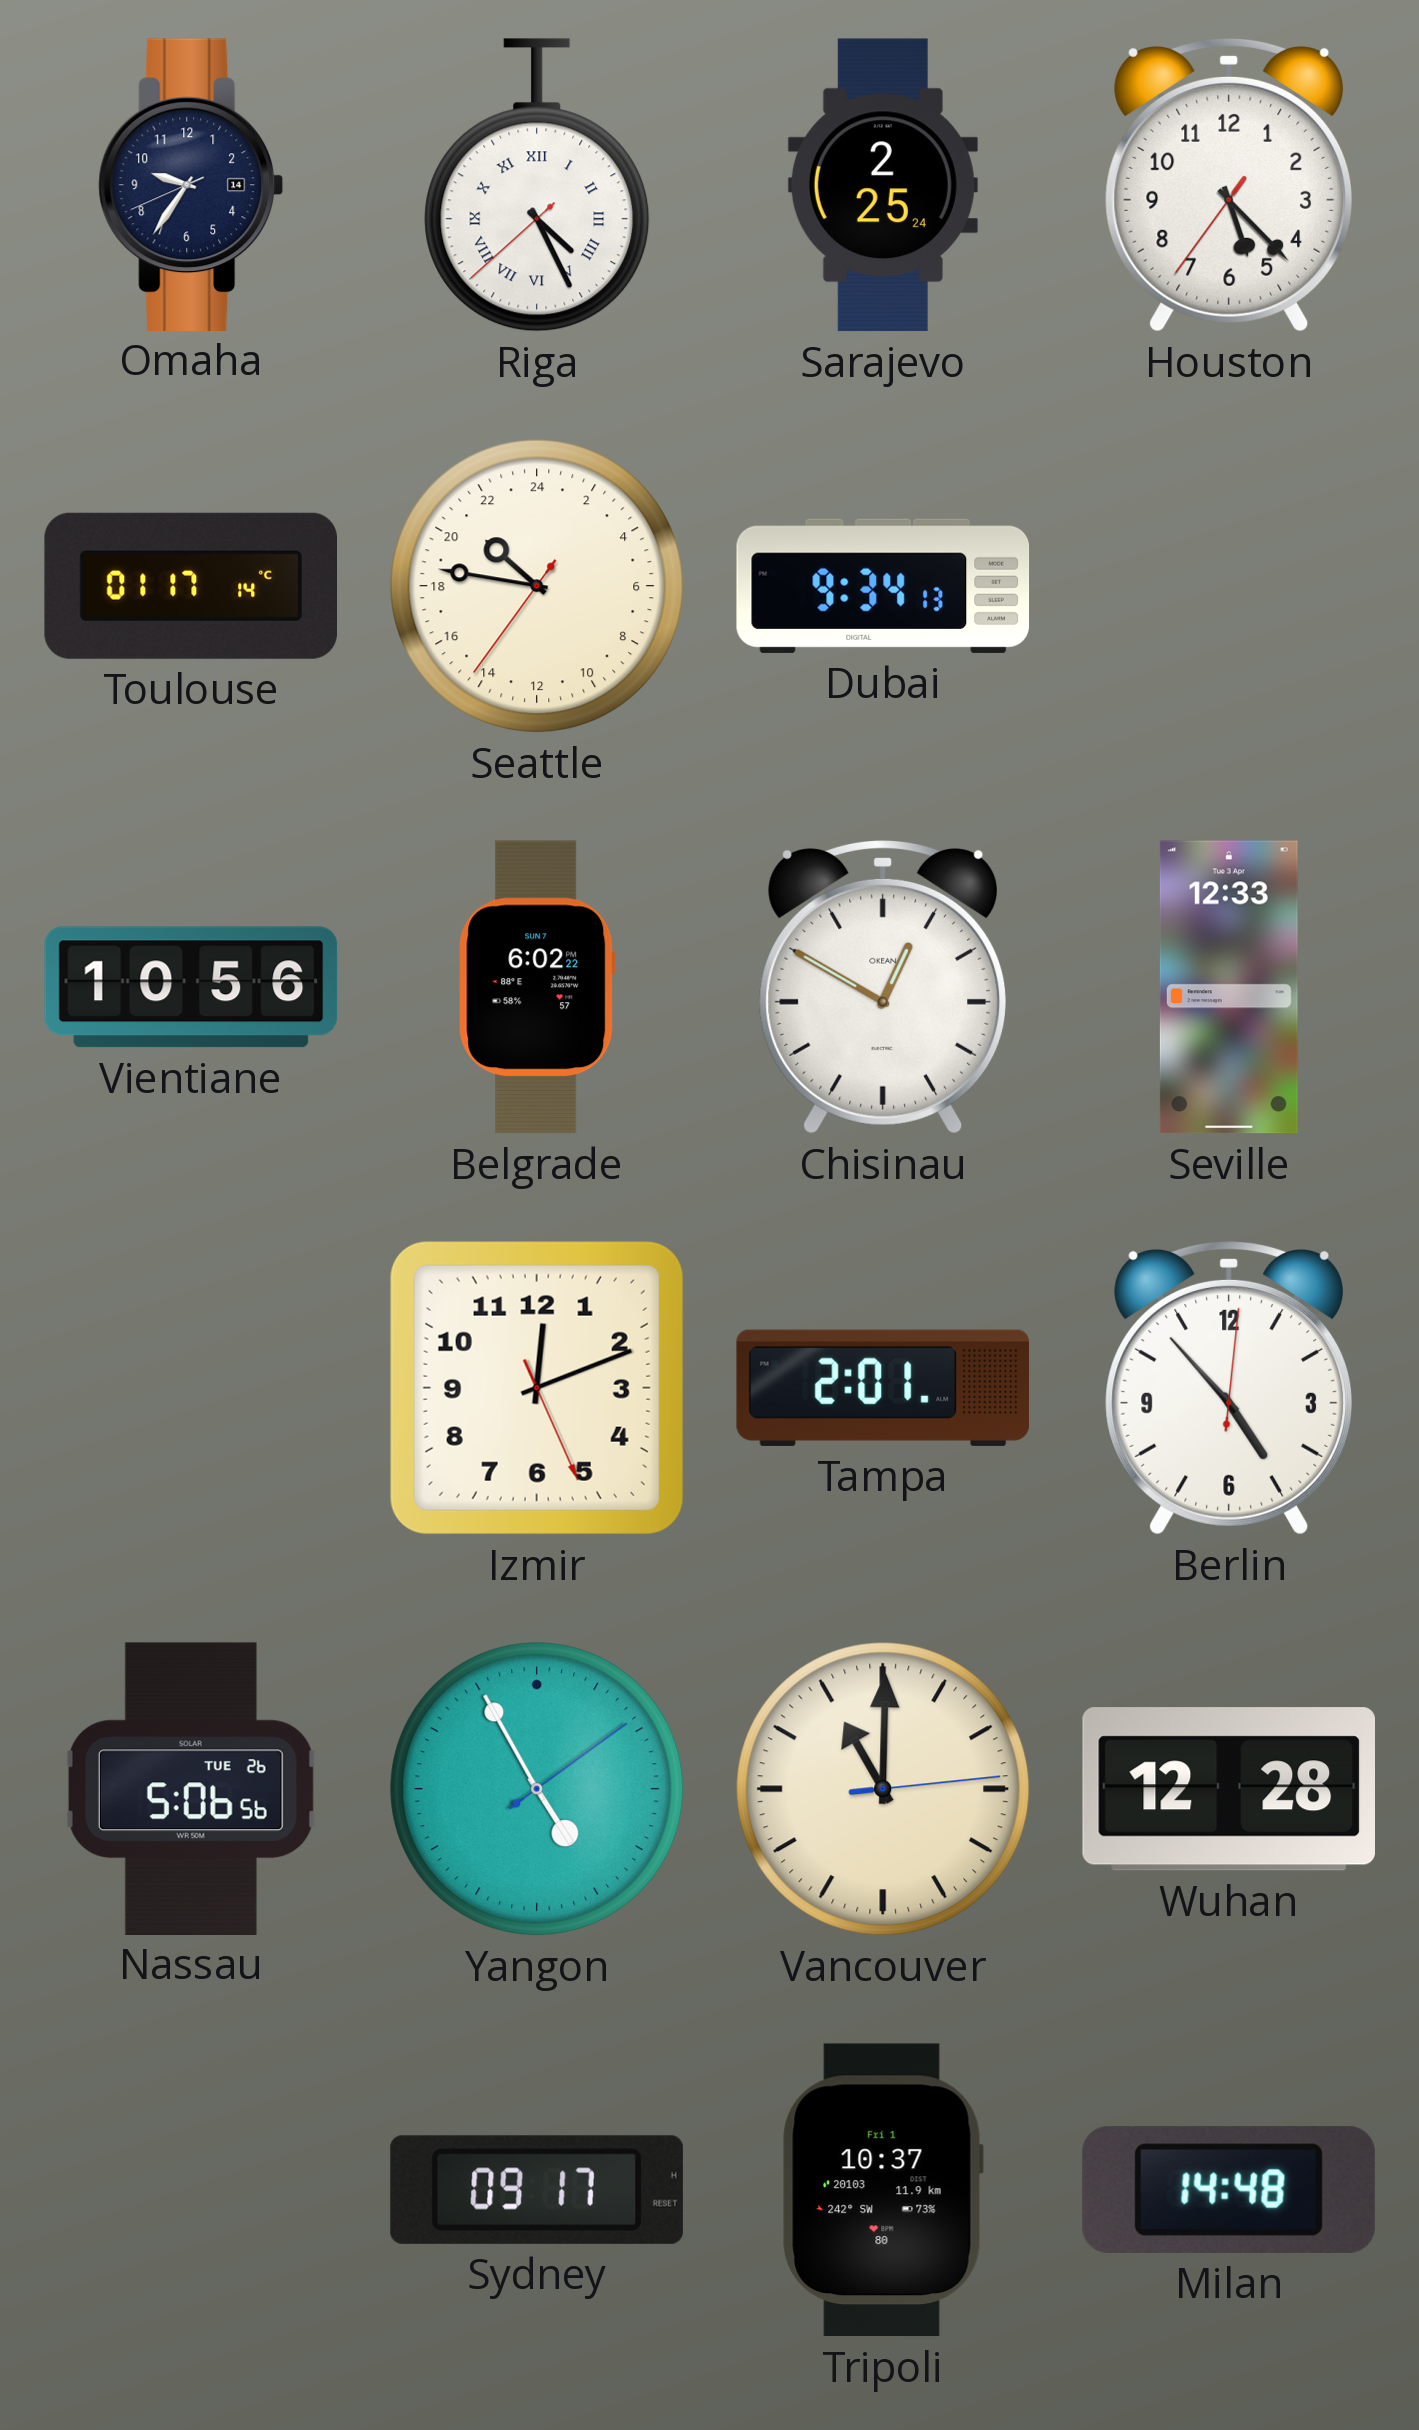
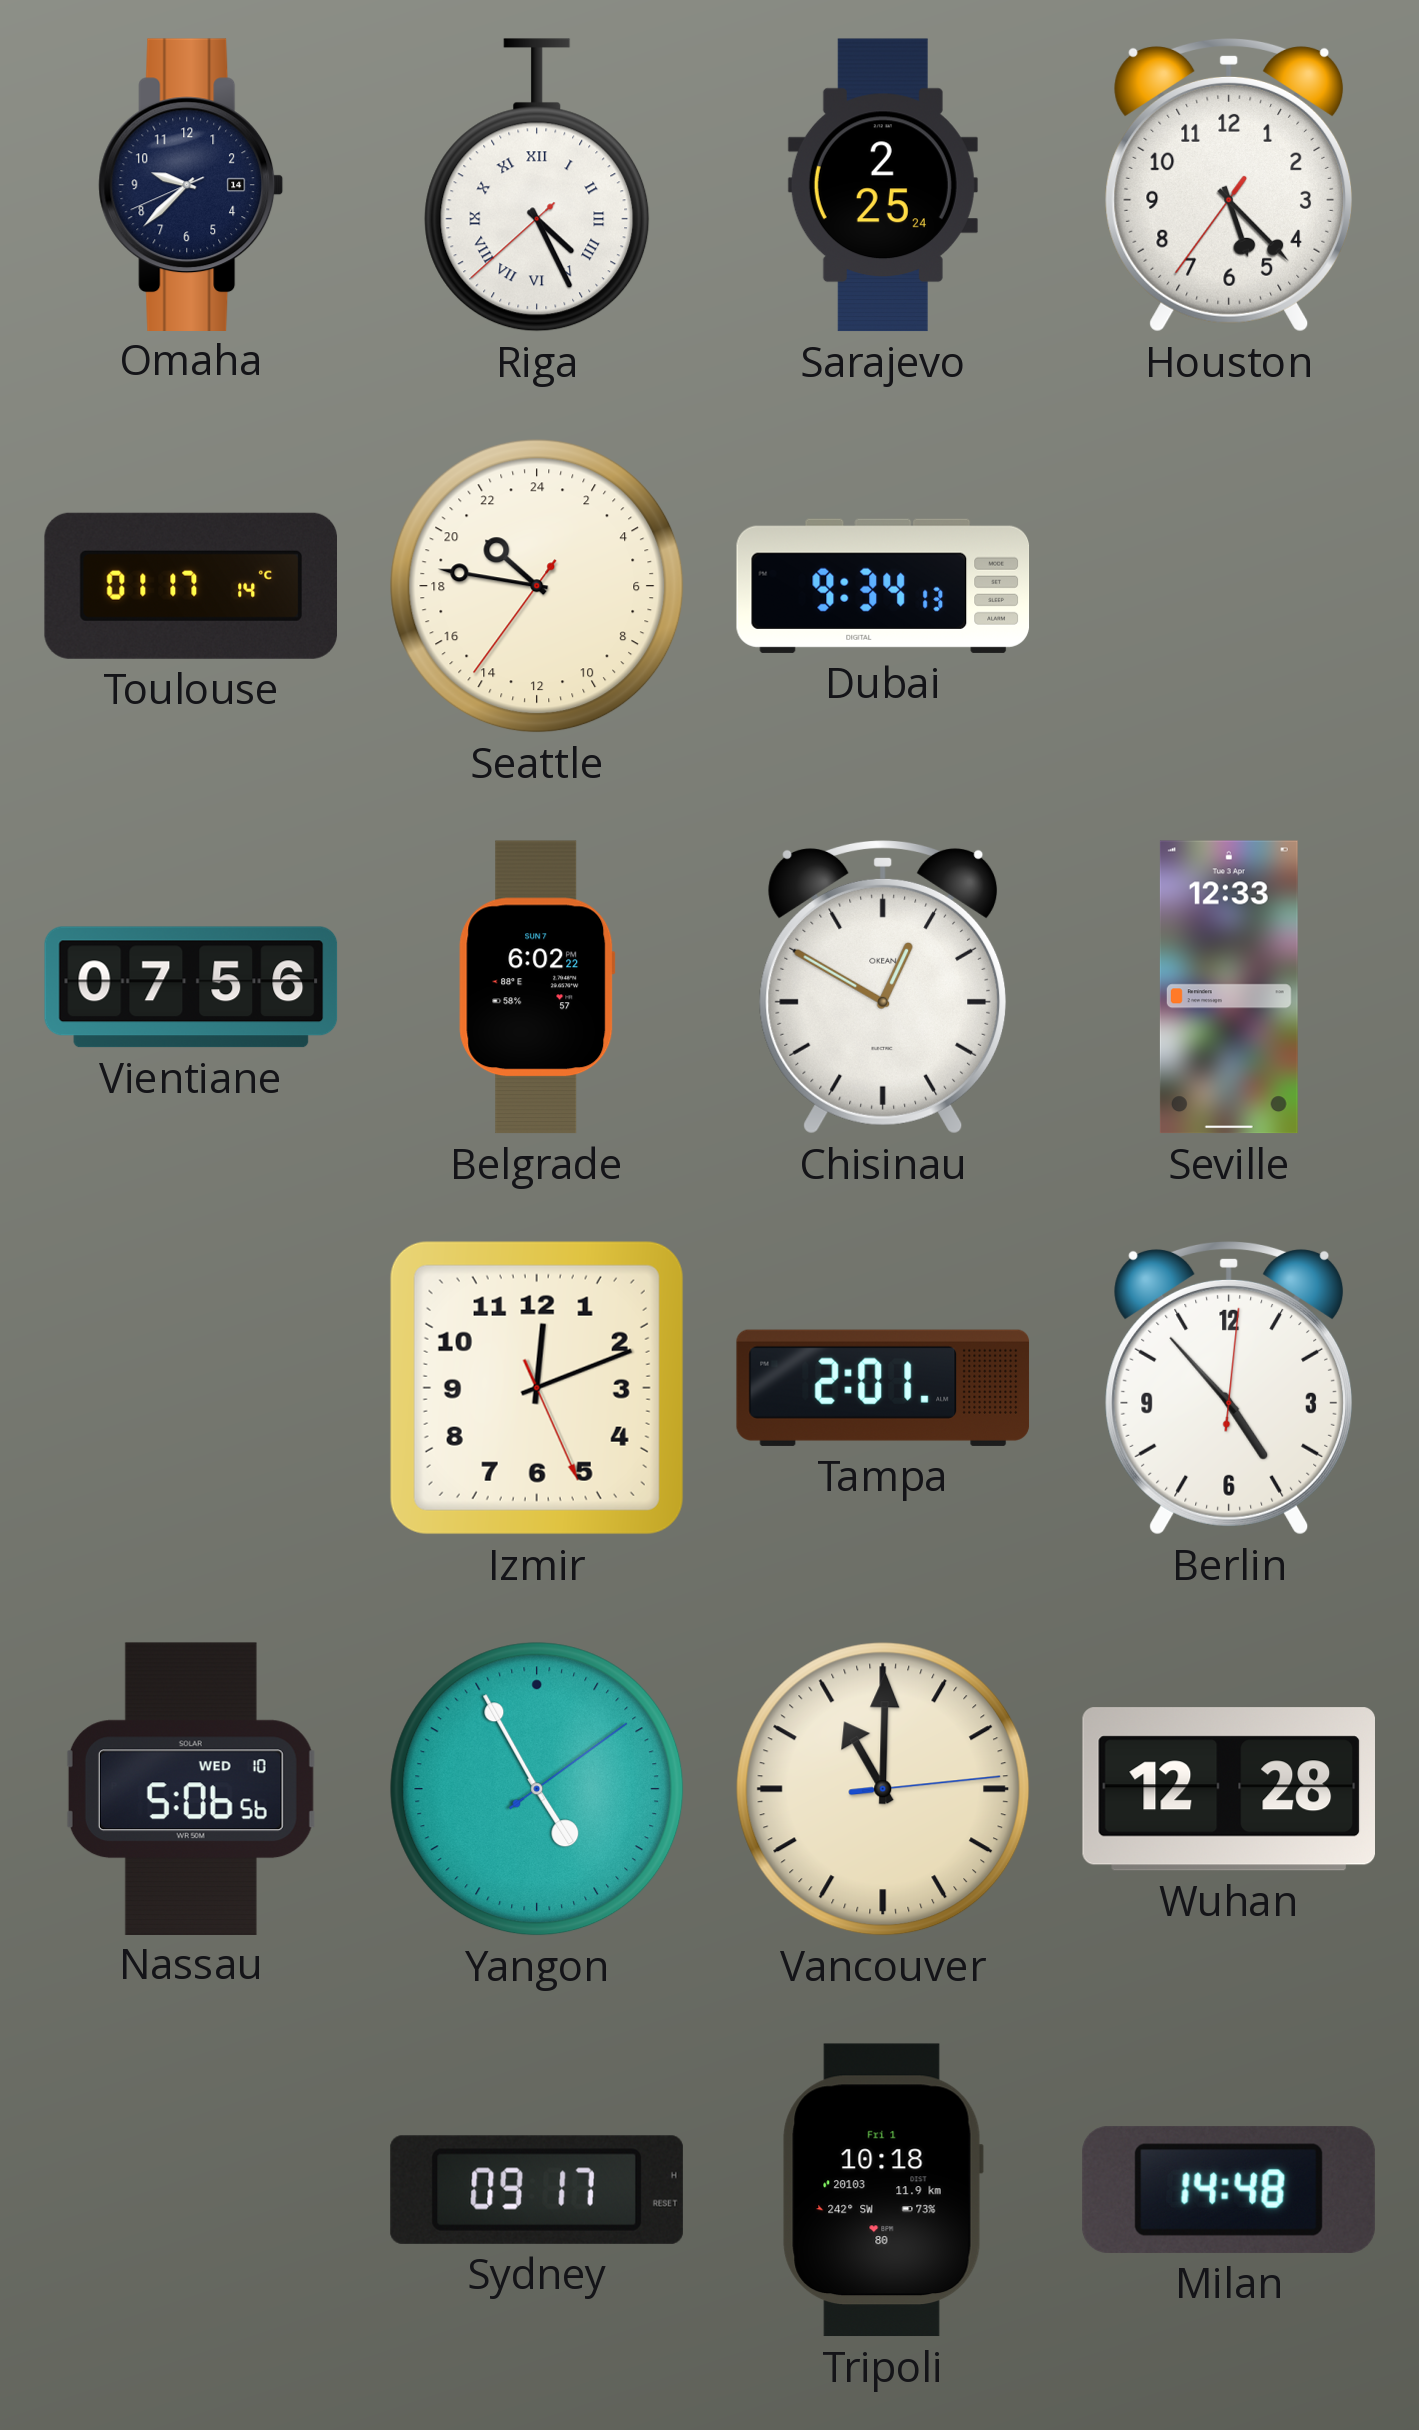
Omaha: 9:35 -> 9:37 (191, 184)
Vientiane: 10:56 -> 07:56 (191, 987)
Nassau date: TUE 26 -> WED 10 (191, 1788)
Tripoli: 10:37 -> 10:18 (883, 2190)
